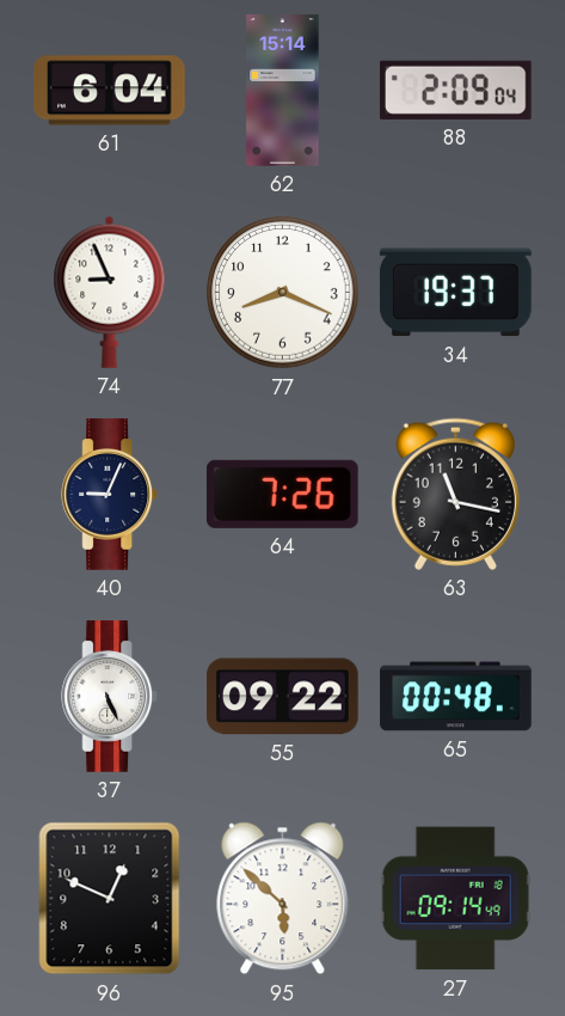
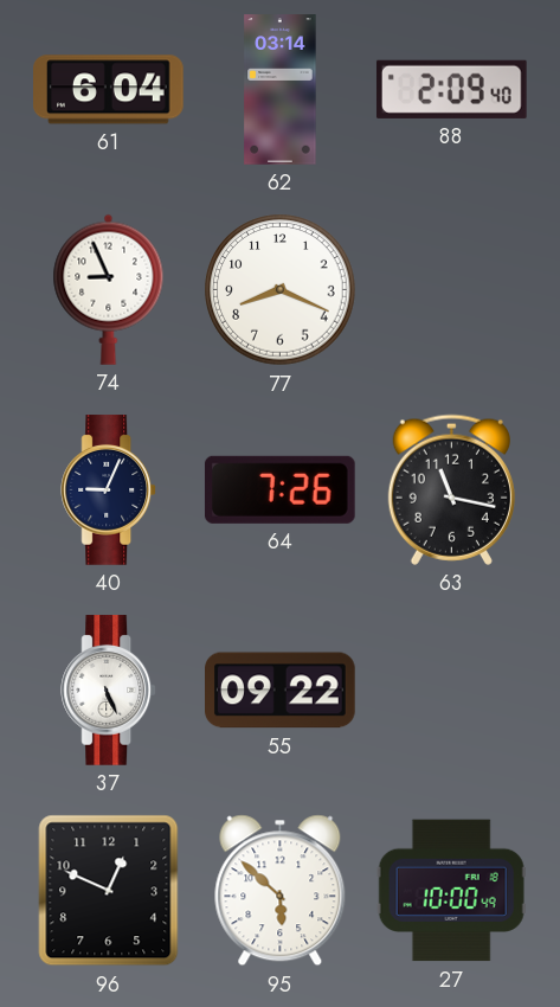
62: 15:14 -> 03:14 (281, 90)
88: 2:09:04 -> 2:09:40 (451, 89)
34: 19:37 -> none (456, 293)
65: 00:48 -> none (456, 697)
27: 09:14 -> 10:00 (451, 891)
